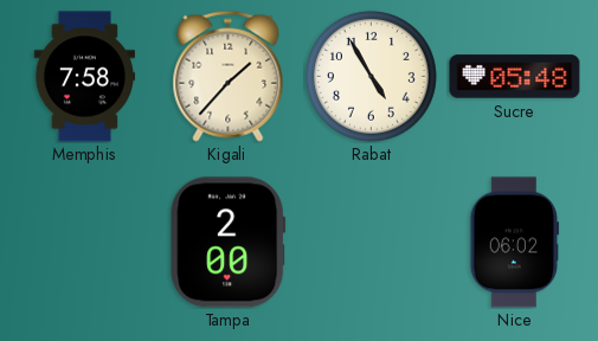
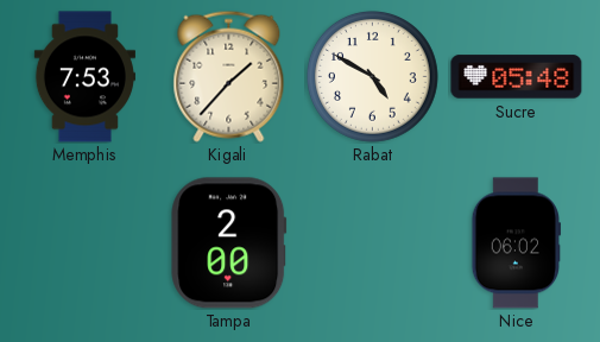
Memphis: 7:58 -> 7:53 (84, 77)
Rabat: 4:55 -> 4:50 (372, 76)
